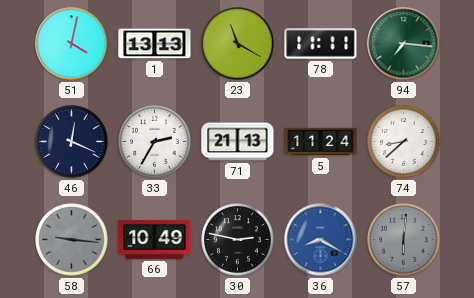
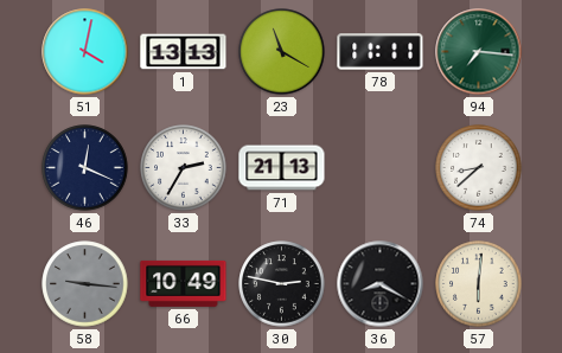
5: 11:24 -> none (321, 142)
36 dial: blue -> black (381, 284)
57 dial: grey -> cream (479, 284)
